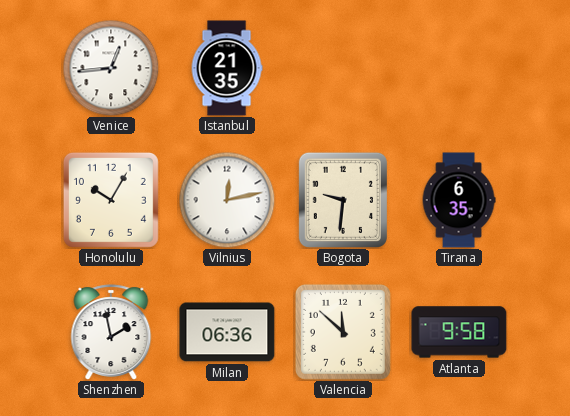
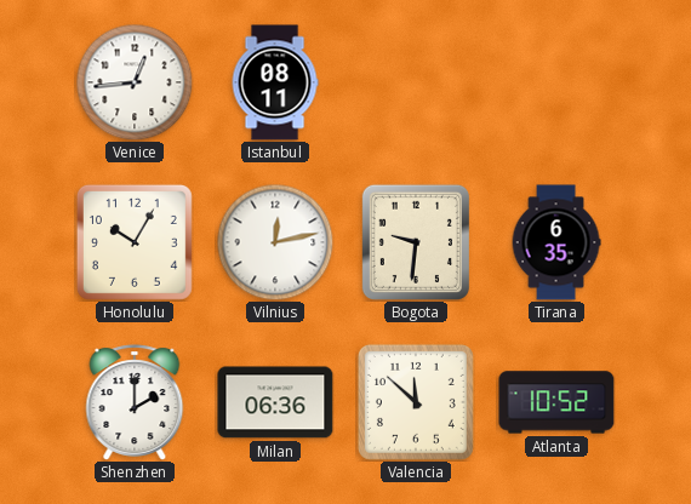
Istanbul: 21:35 -> 08:11 (275, 82)
Shenzhen: 1:58 -> 2:00 (135, 402)
Atlanta: 9:58 -> 10:52 (556, 402)
